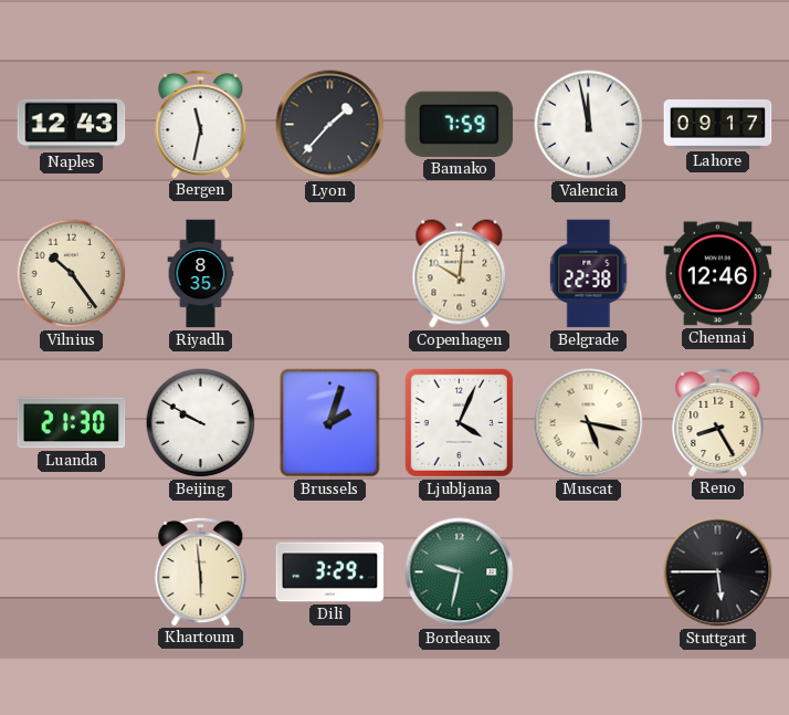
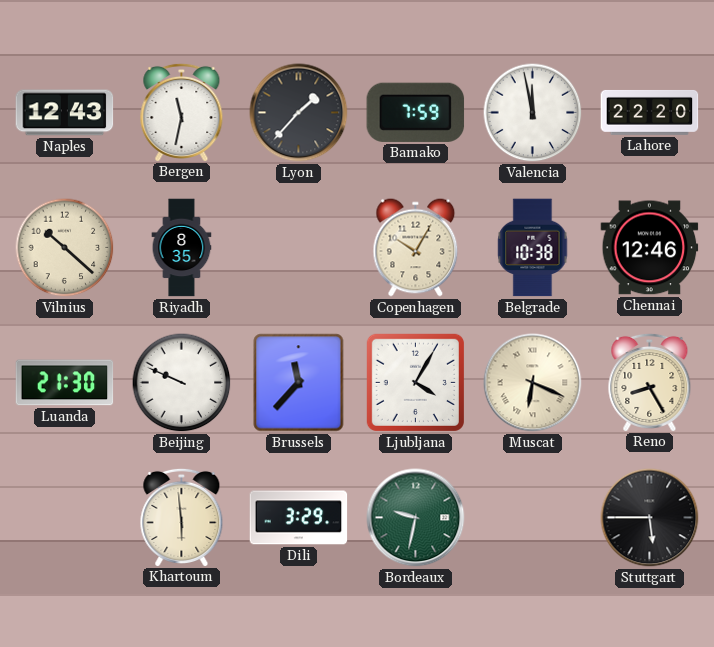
Lahore: 09:17 -> 22:20 (650, 112)
Vilnius: 10:24 -> 10:22 (65, 248)
Copenhagen: 10:01 -> 10:05 (416, 248)
Belgrade: 22:38 -> 10:38 (533, 248)
Beijing: 9:50 -> 9:49 (182, 383)
Brussels: 2:03 -> 11:37 (299, 383)
Ljubljana: 4:04 -> 4:05 (415, 382)
Muscat: 5:17 -> 6:19 (533, 383)
